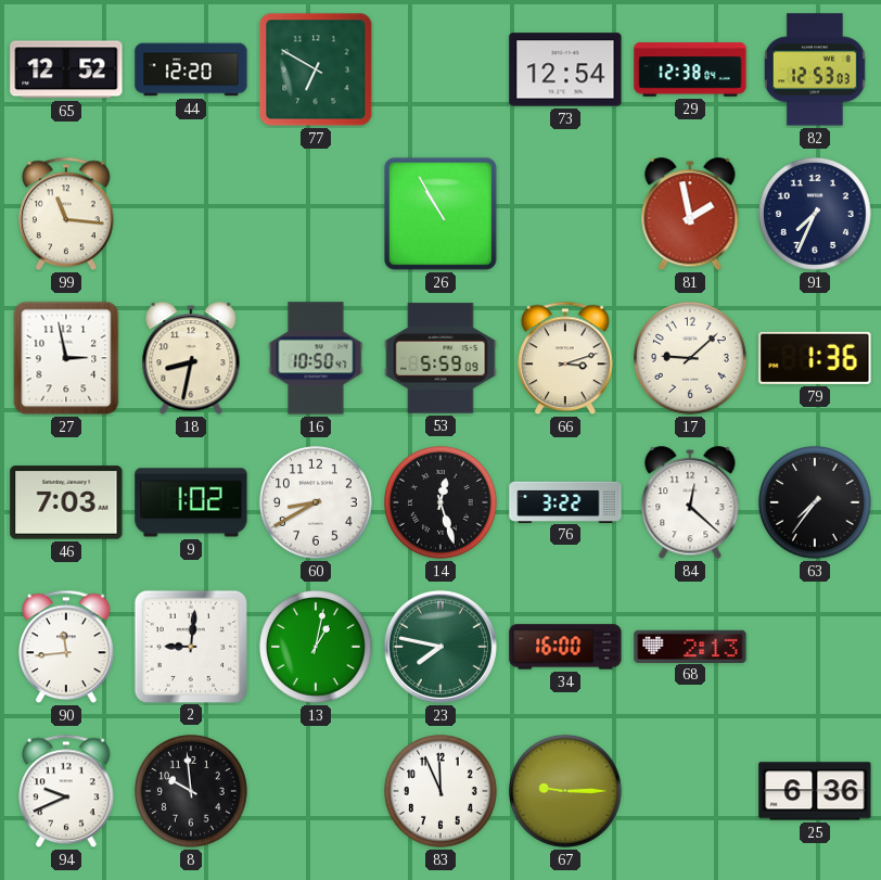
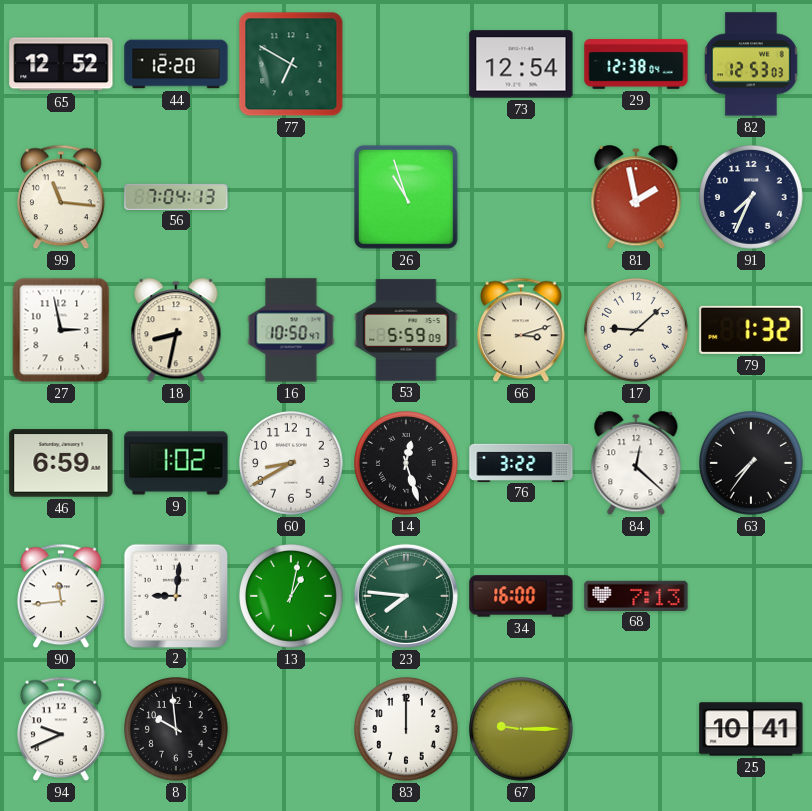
56: none -> 7:04 (176, 196)
26: 10:55 -> 10:57 (406, 197)
79: 1:36 -> 1:32 (751, 330)
46: 7:03 -> 6:59 (61, 463)
23: 7:47 -> 7:46 (406, 596)
68: 2:13 -> 7:13 (636, 595)
83: 11:56 -> 12:00 (407, 730)
25: 6:36 -> 10:41 (751, 729)
